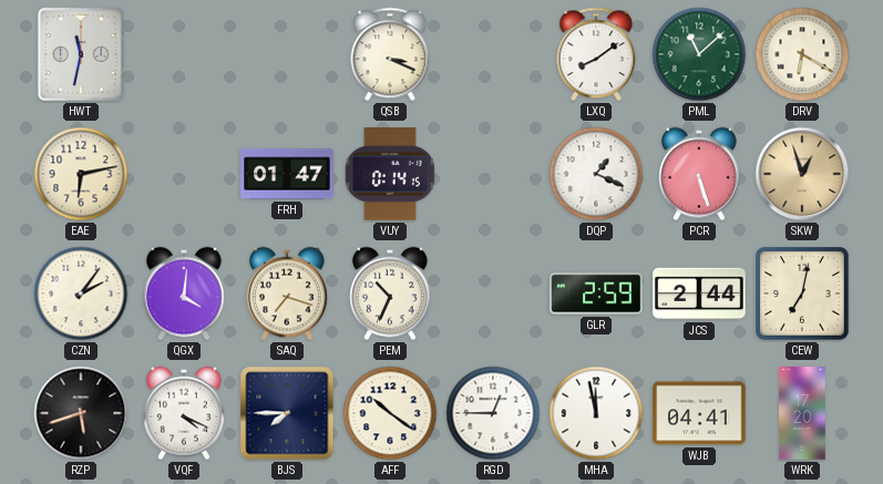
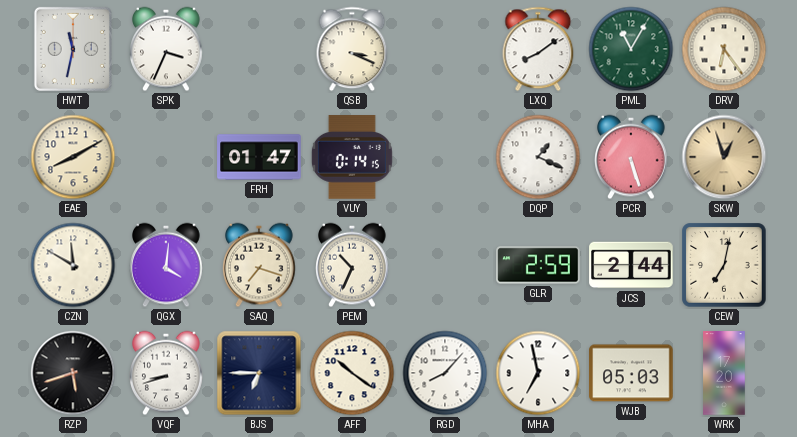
SPK: none -> 3:34 (166, 49)
PML: 11:08 -> 11:05 (631, 49)
DRV: 6:20 -> 6:24 (724, 49)
EAE: 6:13 -> 8:10 (73, 157)
CZN: 2:06 -> 11:50 (73, 265)
VQF: 4:19 -> 8:42 (166, 373)
BJS: 7:45 -> 6:45 (259, 373)
RGD: 12:45 -> 8:07 (445, 373)
MHA: 11:58 -> 6:58 (538, 373)
WJB: 04:41 -> 05:03 (631, 373)
